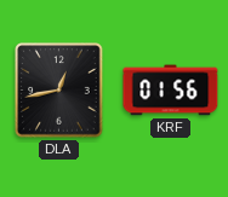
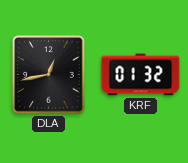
KRF: 01:56 -> 01:32 (141, 75)
